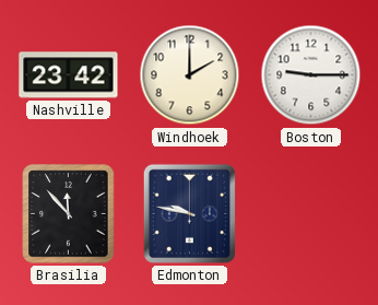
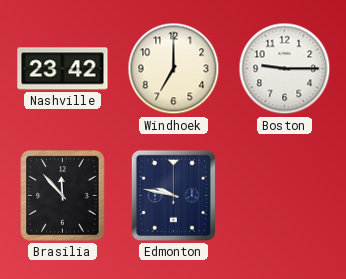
Windhoek: 2:00 -> 7:00 (174, 69)
